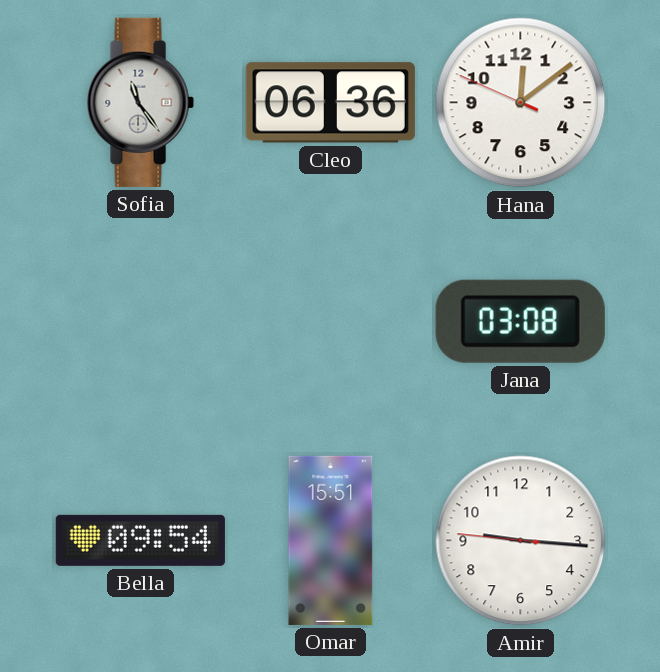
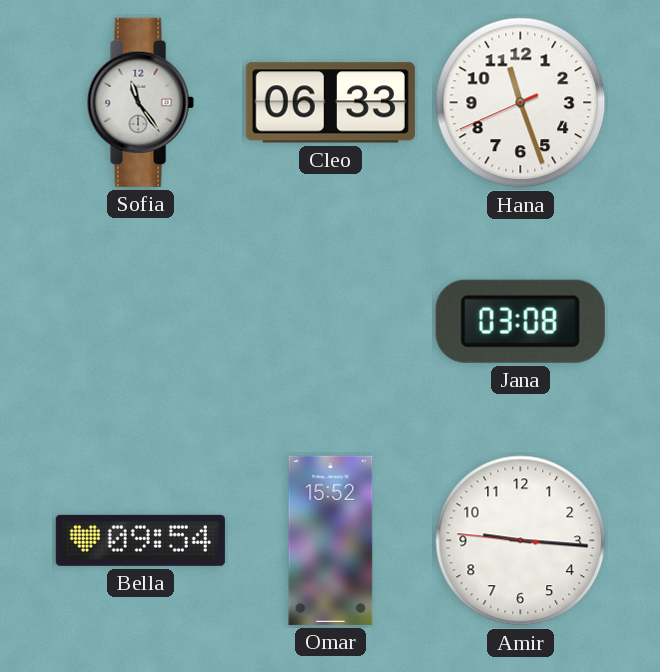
Cleo: 06:36 -> 06:33 (330, 103)
Hana: 12:08 -> 11:26 (521, 103)
Omar: 15:51 -> 15:52 (331, 540)
